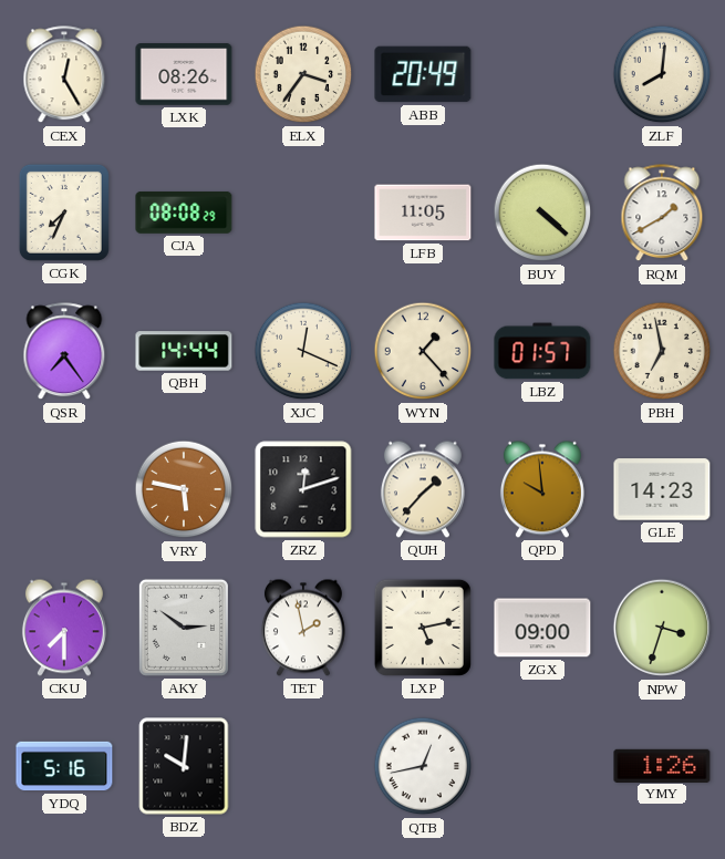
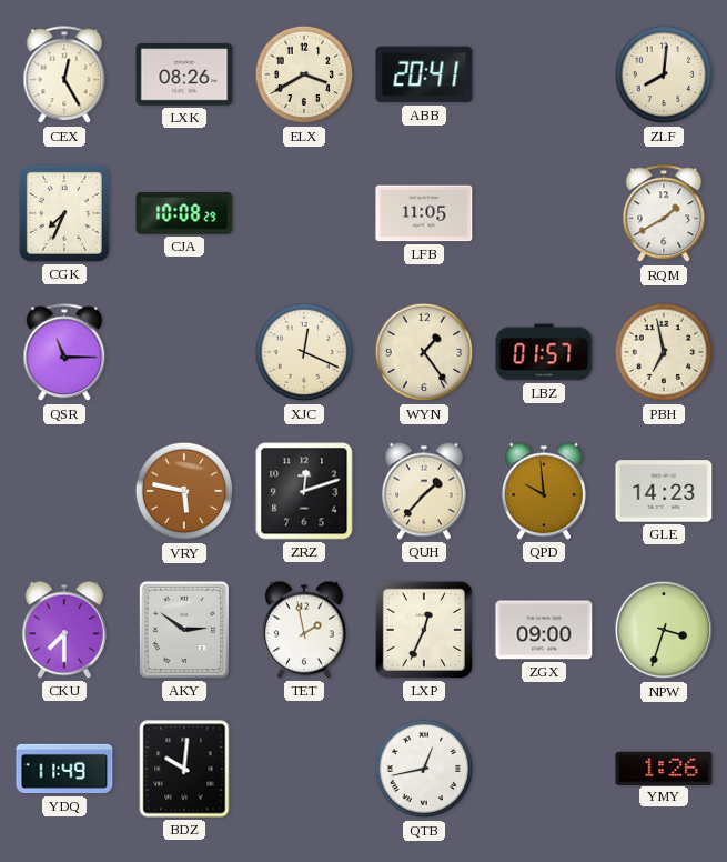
ELX: 3:36 -> 3:40 (304, 74)
ABB: 20:49 -> 20:41 (424, 74)
CJA: 08:08 -> 10:08 (184, 214)
BUY: 4:22 -> none (542, 213)
QSR: 7:24 -> 11:15 (64, 353)
QBH: 14:44 -> none (184, 351)
WYN: 1:23 -> 1:24 (424, 352)
LXP: 5:13 -> 12:34 (424, 630)
YDQ: 5:16 -> 11:49 (64, 769)
